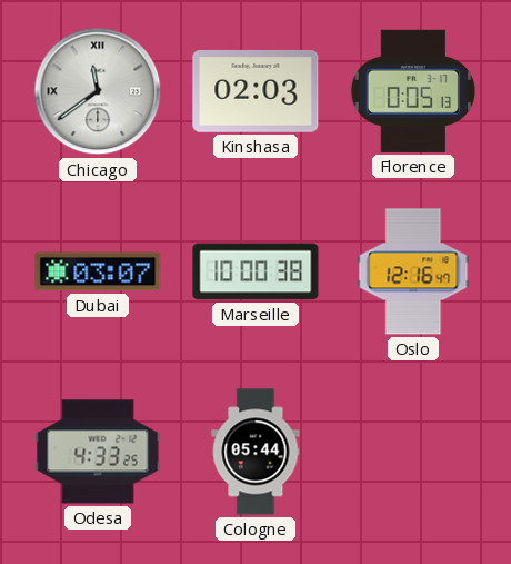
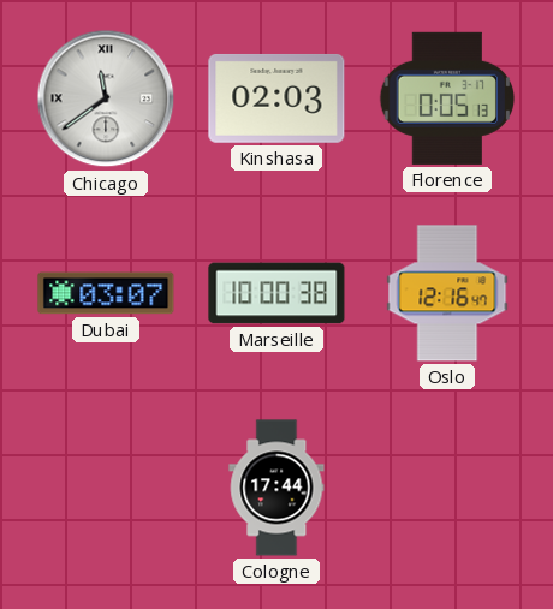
Odesa: 4:33 -> none (98, 452)
Cologne: 05:44 -> 17:44 (276, 488)
